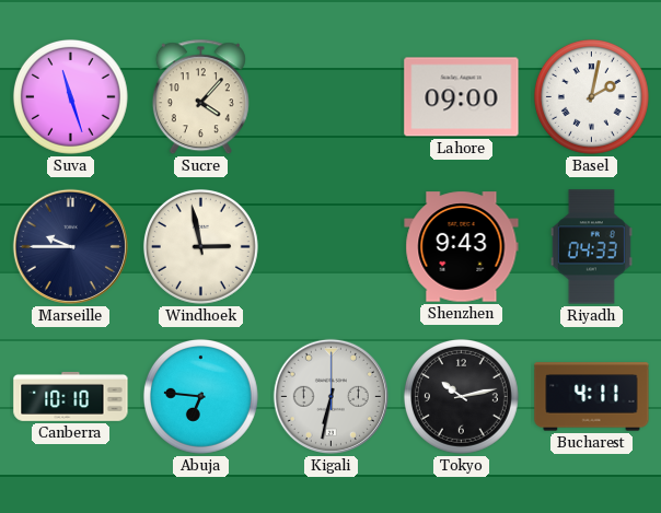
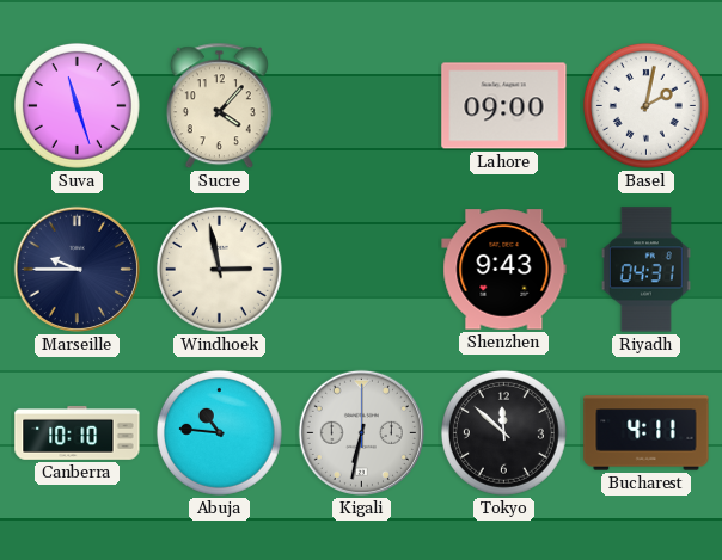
Riyadh: 04:33 -> 04:31 (645, 270)
Abuja: 6:46 -> 10:46 (219, 432)
Tokyo: 10:13 -> 11:52 (503, 432)
